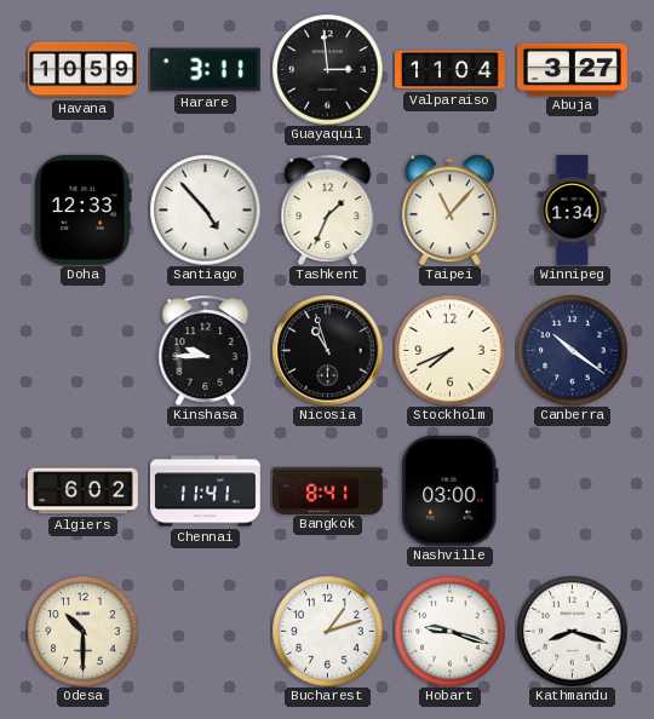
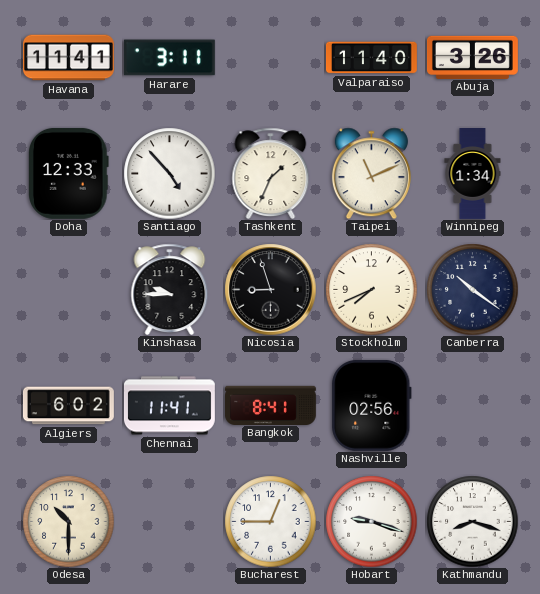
Havana: 10:59 -> 11:41 (69, 58)
Guayaquil: 2:59 -> none (327, 69)
Valparaiso: 11:04 -> 11:40 (371, 58)
Abuja: 3:27 -> 3:26 (472, 57)
Taipei: 11:07 -> 11:11 (371, 173)
Nicosia: 10:57 -> 8:57 (270, 289)
Nashville: 03:00 -> 02:56 (372, 405)
Bucharest: 1:12 -> 12:45 (270, 521)
